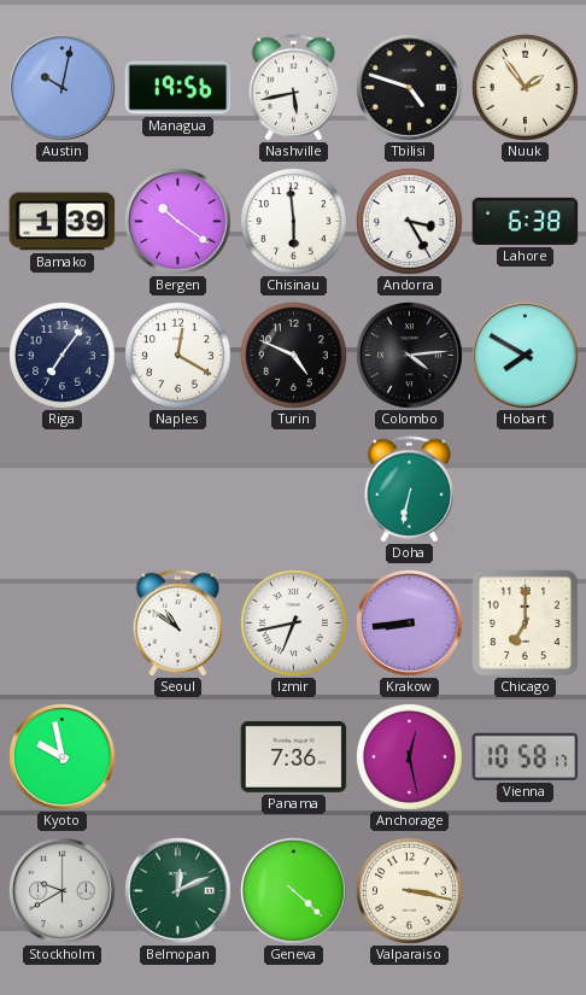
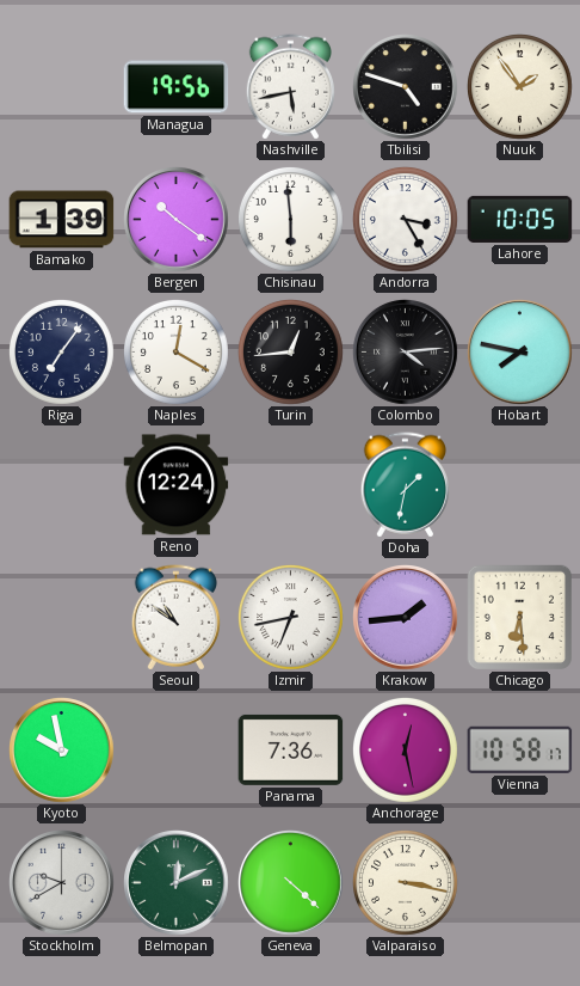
Austin: 10:02 -> none (63, 88)
Lahore: 6:38 -> 10:05 (520, 219)
Turin: 4:49 -> 12:44 (291, 353)
Hobart: 7:50 -> 7:47 (520, 353)
Reno: none -> 12:24 (177, 485)
Doha: 6:32 -> 1:32 (405, 485)
Krakow: 8:44 -> 1:44 (406, 618)
Chicago: 7:00 -> 6:29 (519, 618)
